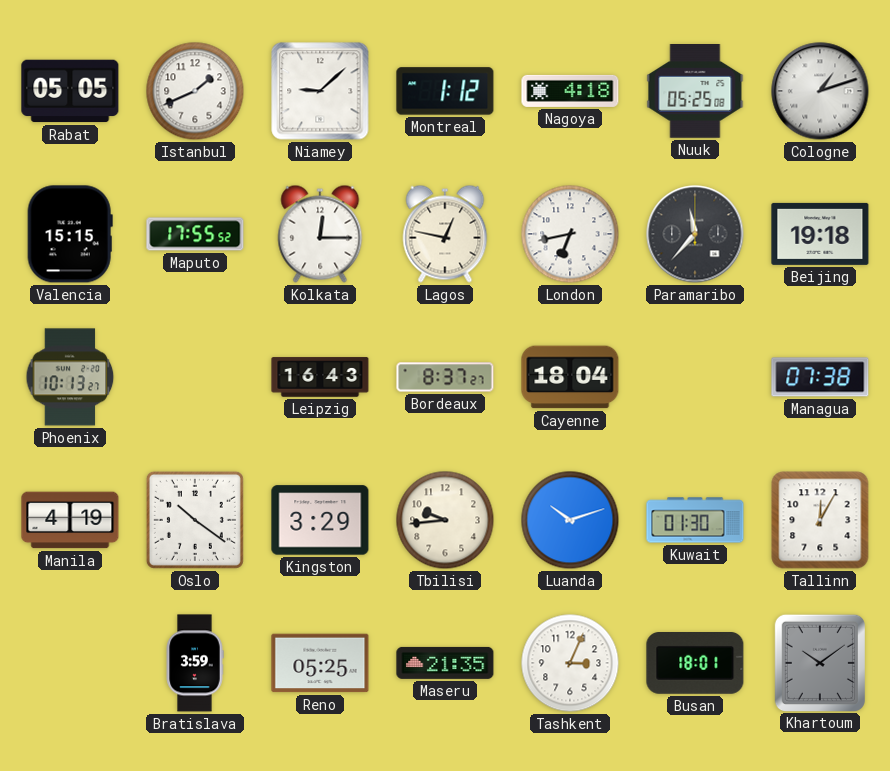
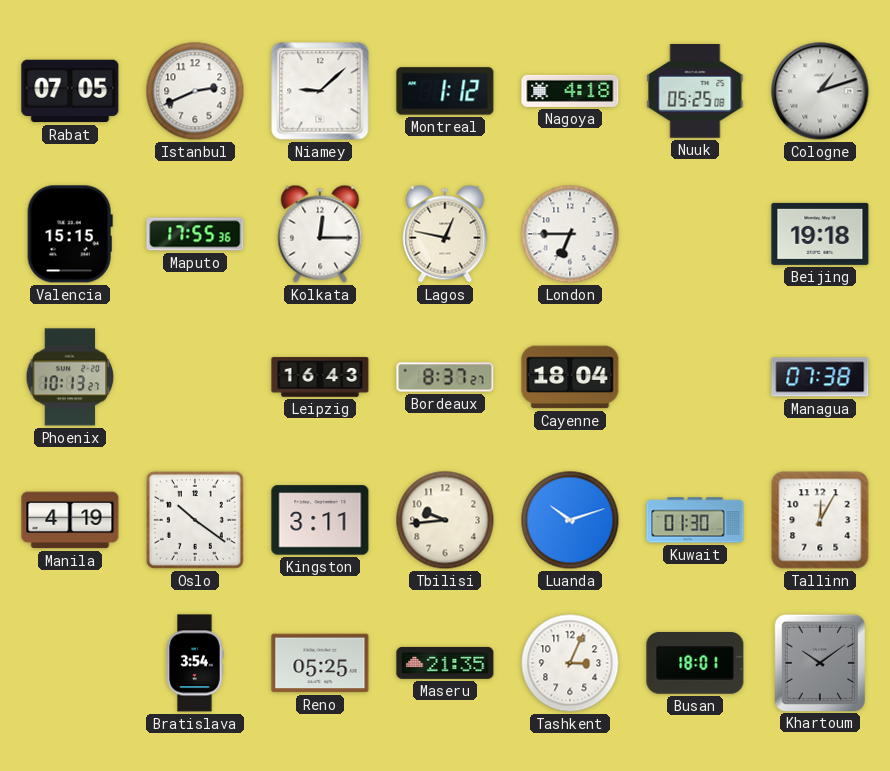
Rabat: 05:05 -> 07:05 (70, 91)
Istanbul: 1:41 -> 2:41 (195, 91)
Maputo: 17:55:52 -> 17:55:36 (195, 234)
London: 6:43 -> 6:45 (570, 234)
Paramaribo: 11:37 -> none (695, 234)
Kingston: 3:29 -> 3:11 (320, 520)
Bratislava: 3:59 -> 3:54 (195, 663)
